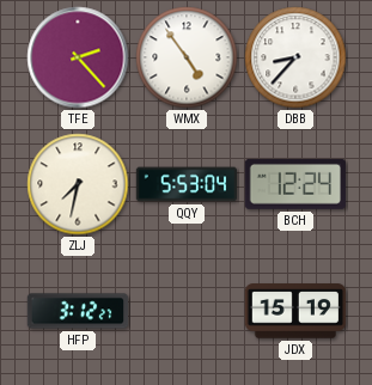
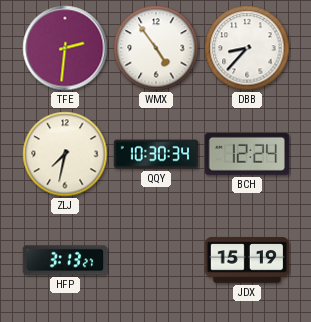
TFE: 2:23 -> 2:31 (65, 48)
QQY: 5:53 -> 10:30 (156, 154)
HFP: 3:12 -> 3:13 (65, 260)
